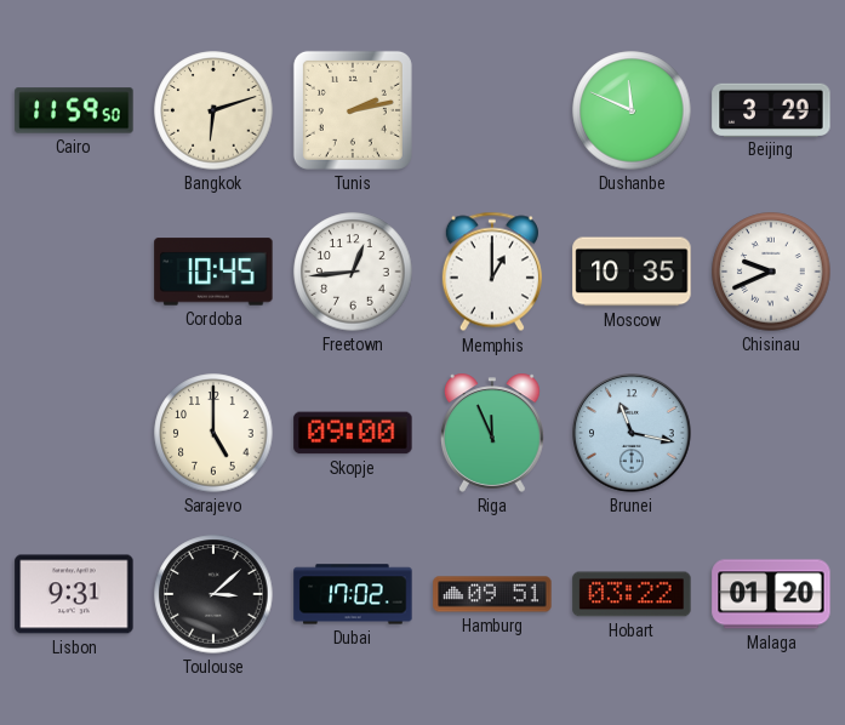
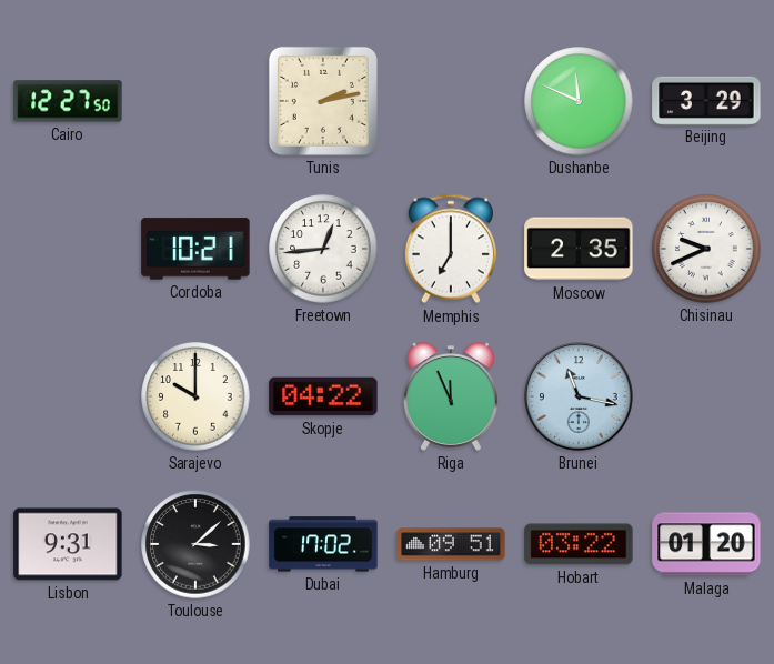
Cairo: 11:59 -> 12:27 (68, 101)
Bangkok: 6:12 -> none (213, 110)
Cordoba: 10:45 -> 10:21 (195, 249)
Memphis: 1:00 -> 7:00 (451, 249)
Moscow: 10:35 -> 2:35 (579, 249)
Sarajevo: 5:00 -> 10:00 (195, 396)
Skopje: 09:00 -> 04:22 (323, 396)
